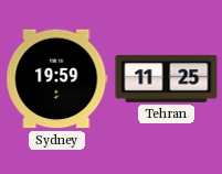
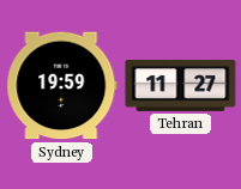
Tehran: 11:25 -> 11:27 (181, 86)
